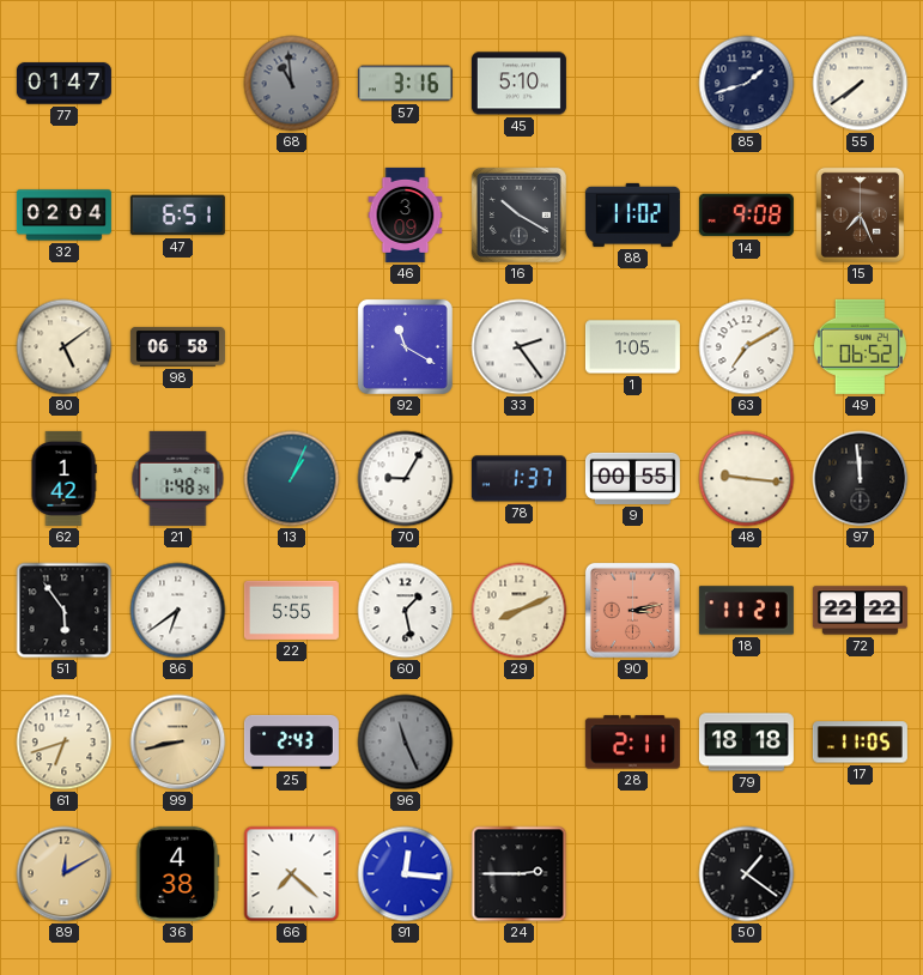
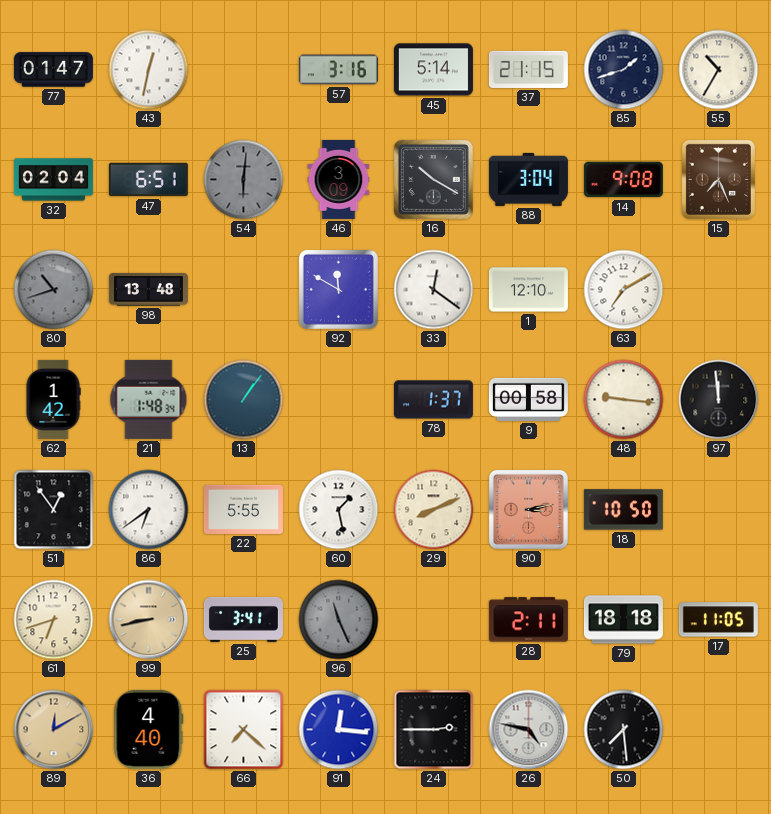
43: none -> 12:32 (149, 70)
68: 10:59 -> none (292, 84)
45: 5:10 -> 5:14 (433, 70)
37: none -> 21:15 (528, 69)
55: 7:39 -> 10:35 (719, 70)
54: none -> 6:01 (244, 180)
88: 11:02 -> 3:04 (528, 179)
80: 5:09 -> 10:42 (54, 290)
80 dial: cream -> grey (54, 290)
98: 06:58 -> 13:48 (148, 289)
92: 11:20 -> 11:50 (338, 289)
33: 2:24 -> 12:21 (434, 290)
1: 1:05 -> 12:10 (528, 290)
49: 06:52 -> none (860, 346)
13: 1:04 -> 1:06 (244, 400)
70: 9:05 -> none (406, 479)
9: 00:55 -> 00:58 (528, 399)
51: 5:54 -> 12:54 (54, 510)
18: 11:21 -> 10:50 (623, 510)
72: 22:22 -> none (860, 611)
25: 2:43 -> 3:41 (243, 619)
36: 4:38 -> 4:40 (149, 729)
26: none -> 4:47 (529, 730)
50: 1:21 -> 7:29 (624, 730)
